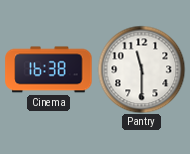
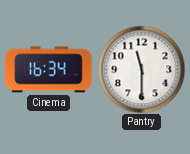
Cinema: 16:38 -> 16:34 (49, 70)
